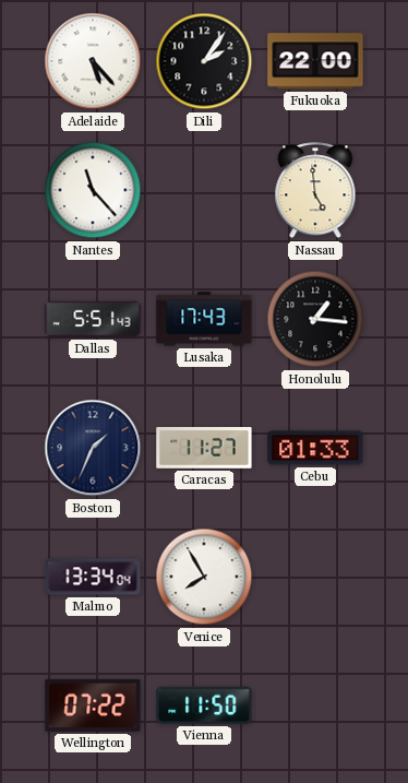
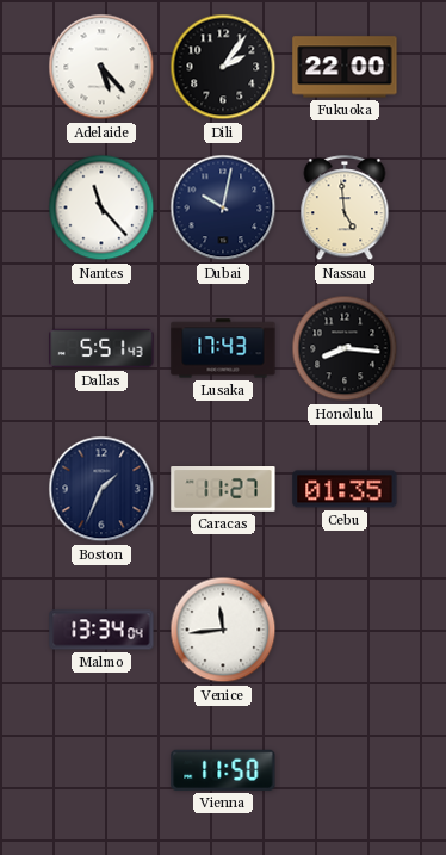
Dubai: none -> 10:02 (223, 207)
Honolulu: 1:16 -> 8:16 (345, 348)
Cebu: 01:33 -> 01:35 (345, 489)
Venice: 7:55 -> 11:44 (223, 630)
Wellington: 07:22 -> none (93, 705)
